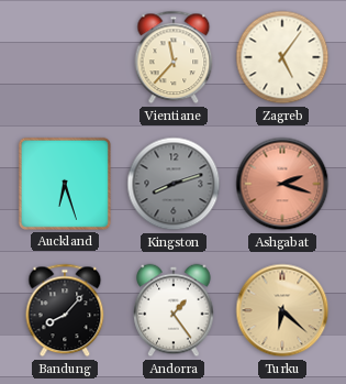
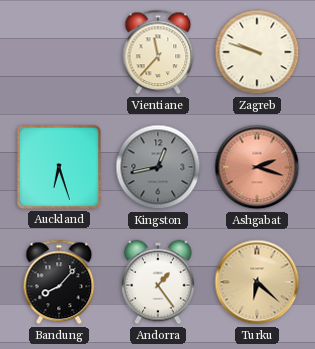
Zagreb: 5:06 -> 9:48 (257, 52)
Kingston: 8:12 -> 12:43 (158, 167)
